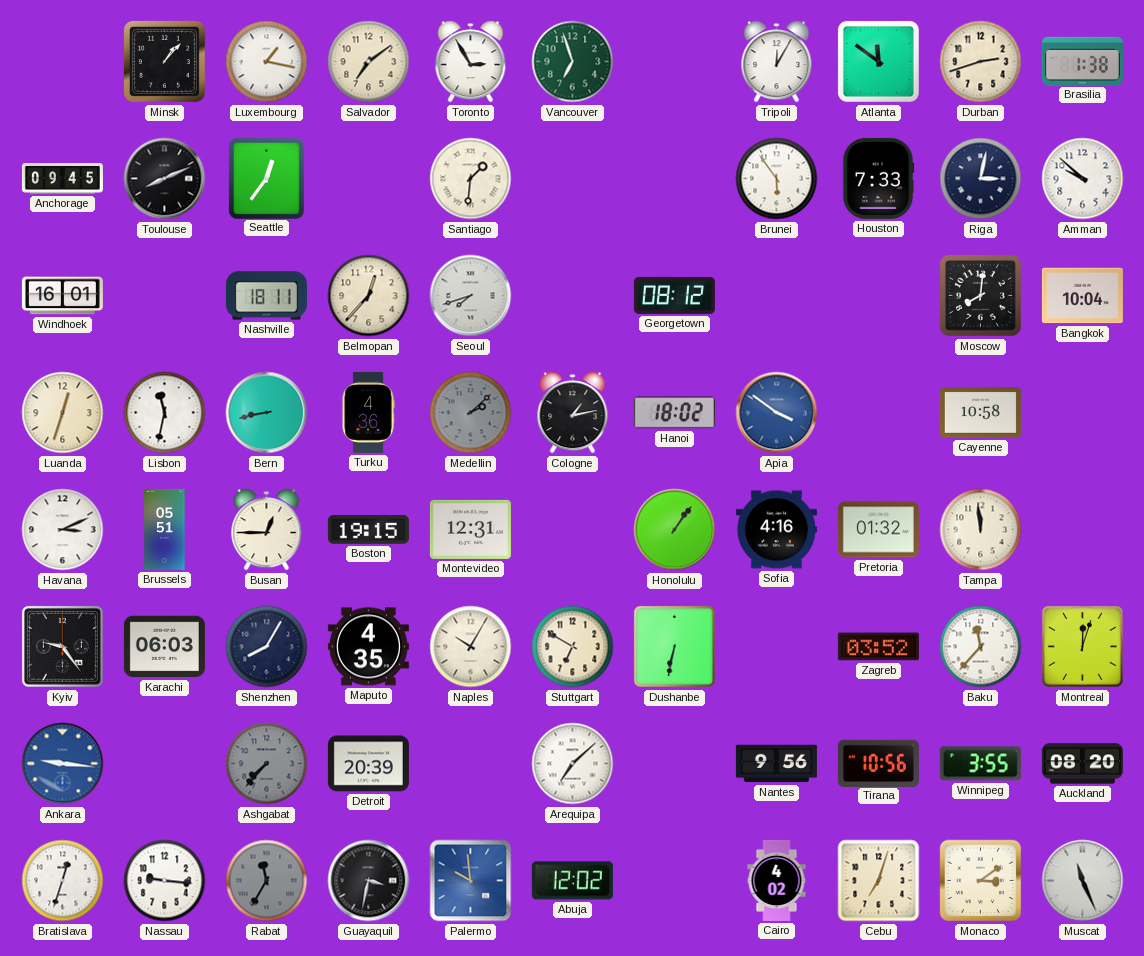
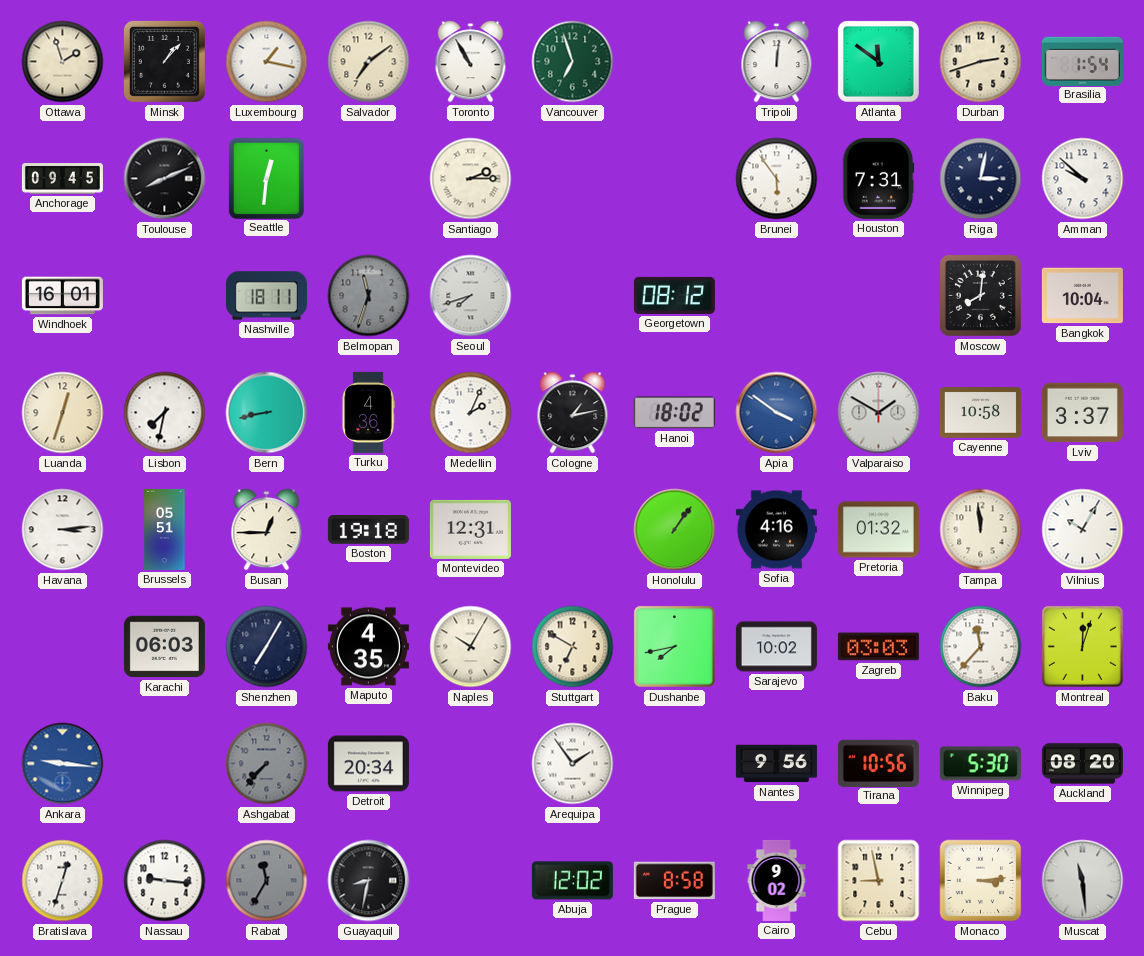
Ottawa: none -> 1:57 (63, 62)
Toronto: 2:55 -> 10:55 (471, 62)
Tripoli: 12:05 -> 12:01 (777, 62)
Brasilia: 1:38 -> 1:54 (1082, 61)
Seattle: 12:36 -> 12:31 (266, 178)
Santiago: 1:31 -> 2:15 (471, 179)
Houston: 7:33 -> 7:31 (878, 178)
Belmopan: 12:37 -> 11:33 (369, 296)
Belmopan dial: cream -> grey (369, 296)
Lisbon: 11:32 -> 7:32 (165, 413)
Medellin: 2:08 -> 2:04 (471, 413)
Medellin dial: grey -> white (471, 413)
Valparaiso: none -> 1:50 (879, 413)
Lviv: none -> 3:37 (1082, 413)
Havana: 3:11 -> 3:14 (63, 530)
Boston: 19:15 -> 19:18 (368, 530)
Vilnius: none -> 10:05 (1083, 530)
Kyiv: 9:24 -> none (62, 646)
Shenzhen: 8:05 -> 7:05 (267, 647)
Dushanbe: 6:32 -> 7:43 (674, 646)
Sarajevo: none -> 10:02 (776, 647)
Zagreb: 03:52 -> 03:03 (878, 647)
Detroit: 20:39 -> 20:34 (368, 764)
Arequipa: 7:08 -> 1:54 (573, 764)
Winnipeg: 3:55 -> 5:30 (980, 764)
Guayaquil: 3:32 -> 8:32 (369, 881)
Palermo: 9:59 -> none (471, 881)
Prague: none -> 8:58 (674, 881)
Cairo: 4:02 -> 9:02 (777, 880)
Cebu: 7:03 -> 8:58 (879, 881)
Monaco: 3:09 -> 3:14 (981, 881)
Muscat: 11:26 -> 11:29 (1083, 881)
